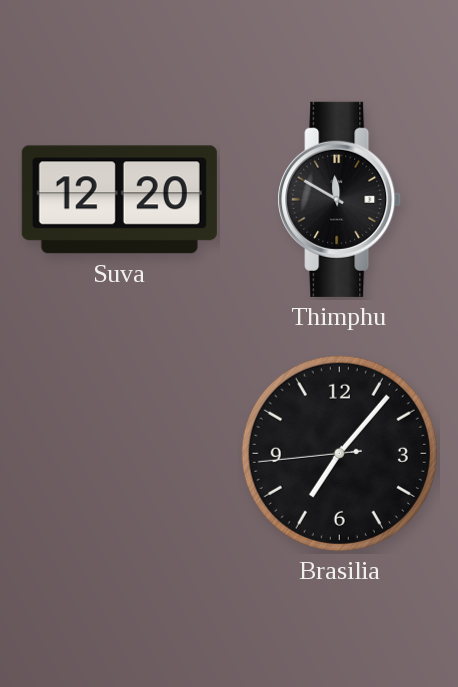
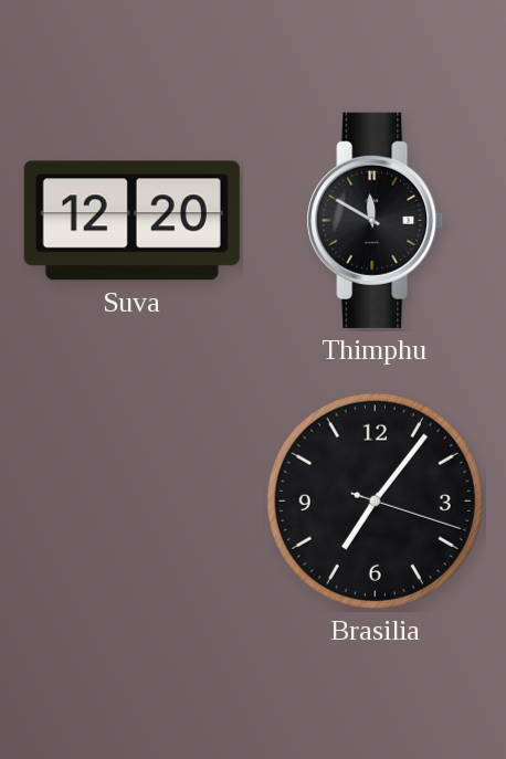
Brasilia: 7:06:44 -> 7:06:18 (375, 500)
